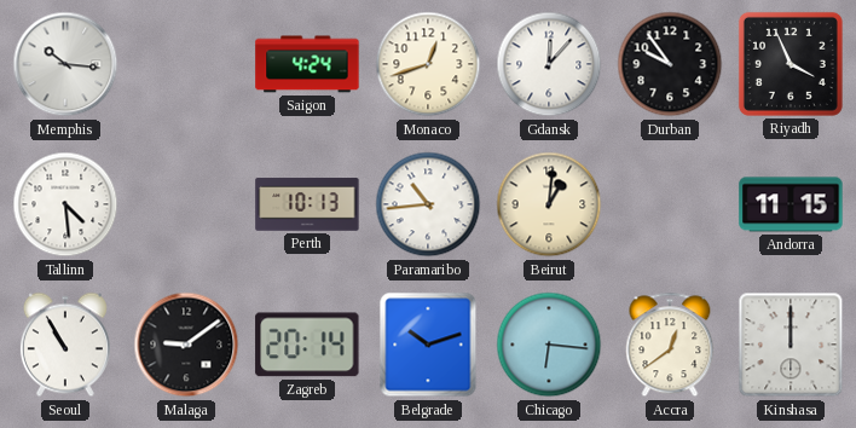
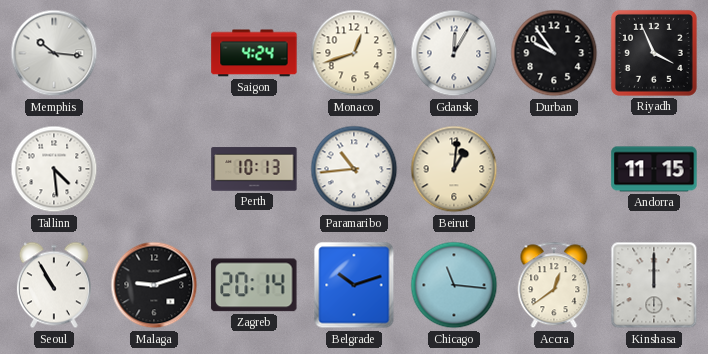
Gdansk: 12:07 -> 12:05 (454, 53)
Malaga: 9:09 -> 9:12 (154, 285)
Chicago: 6:16 -> 11:16 (454, 285)
